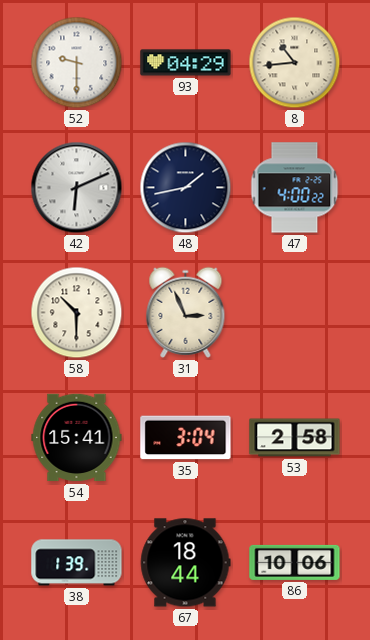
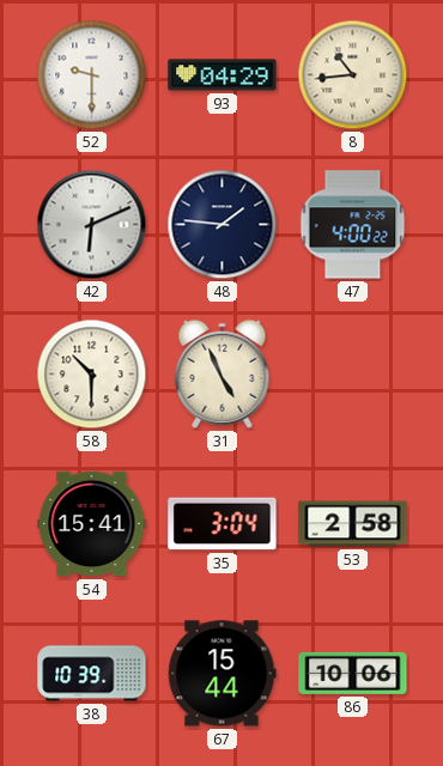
48: 1:43 -> 1:46 (223, 225)
31: 2:56 -> 4:56 (223, 373)
38: 1:39 -> 10:39 (92, 674)
67: 18:44 -> 15:44 (221, 674)
